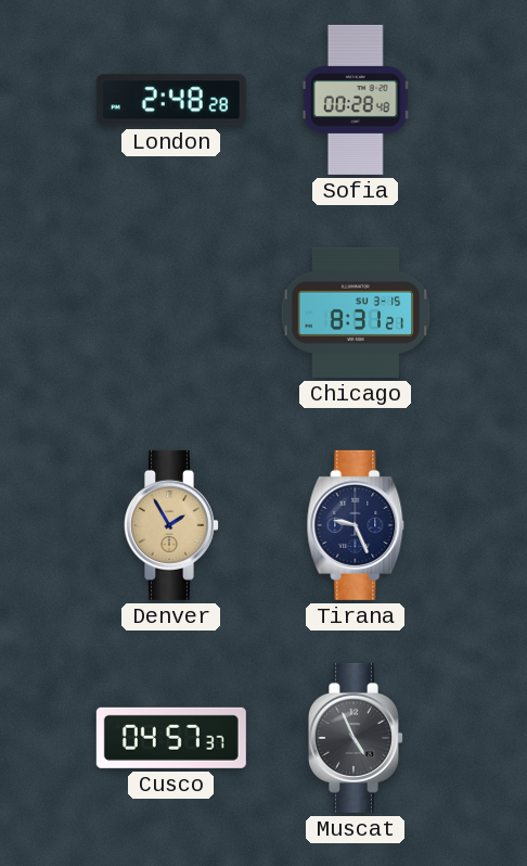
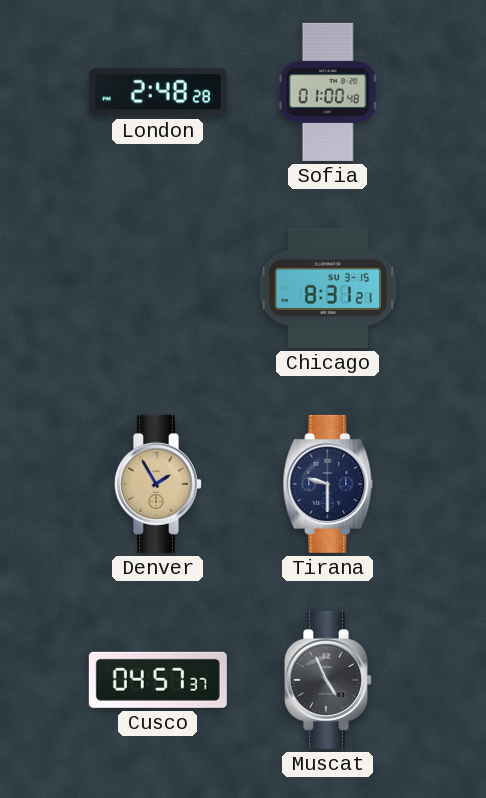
Sofia: 00:28 -> 01:00 (328, 92)
Tirana: 9:26 -> 9:30 (328, 484)
